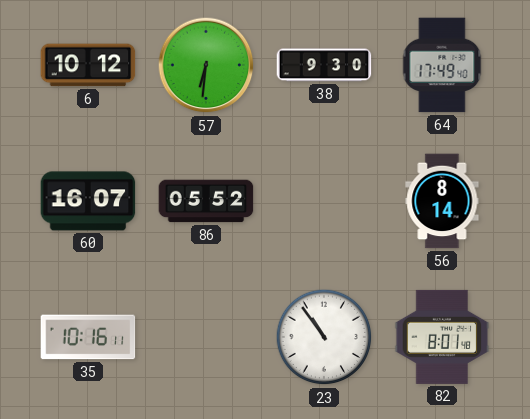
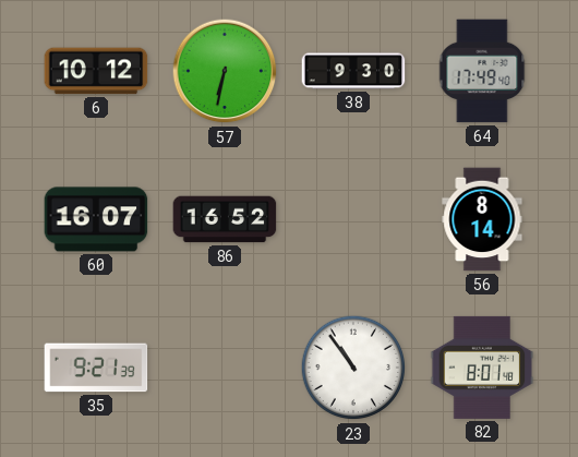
57: 6:31 -> 6:32 (225, 71)
86: 05:52 -> 16:52 (225, 219)
35: 10:16 -> 9:21 (96, 368)
